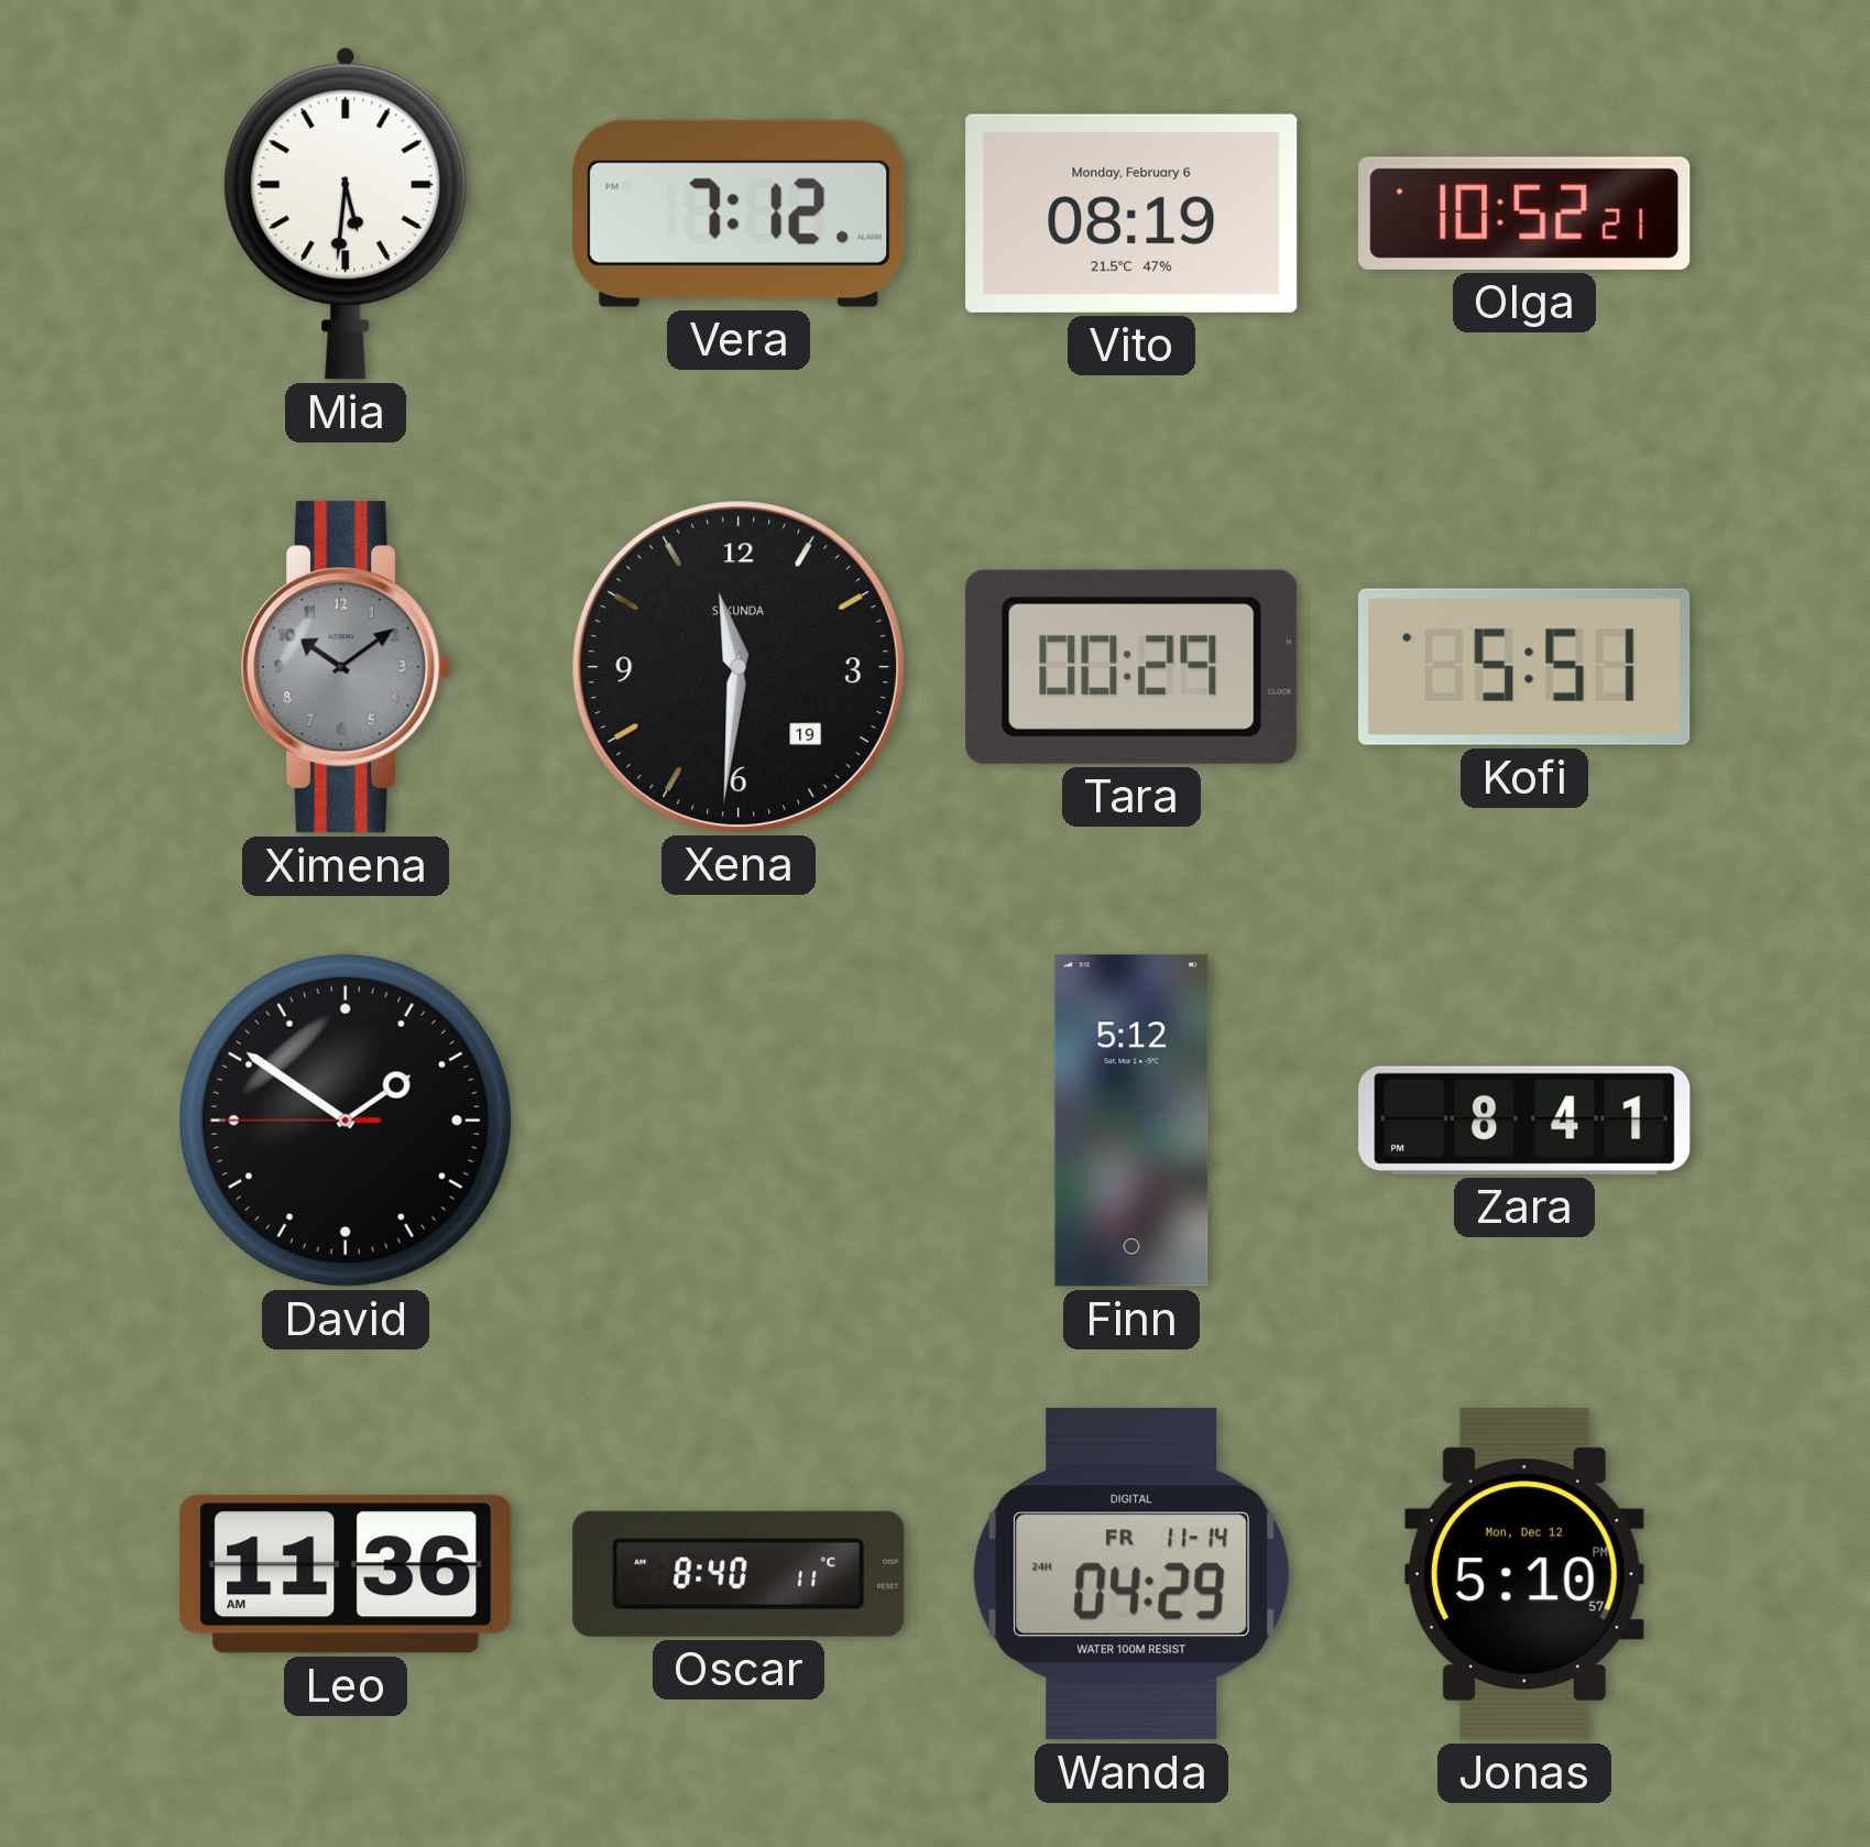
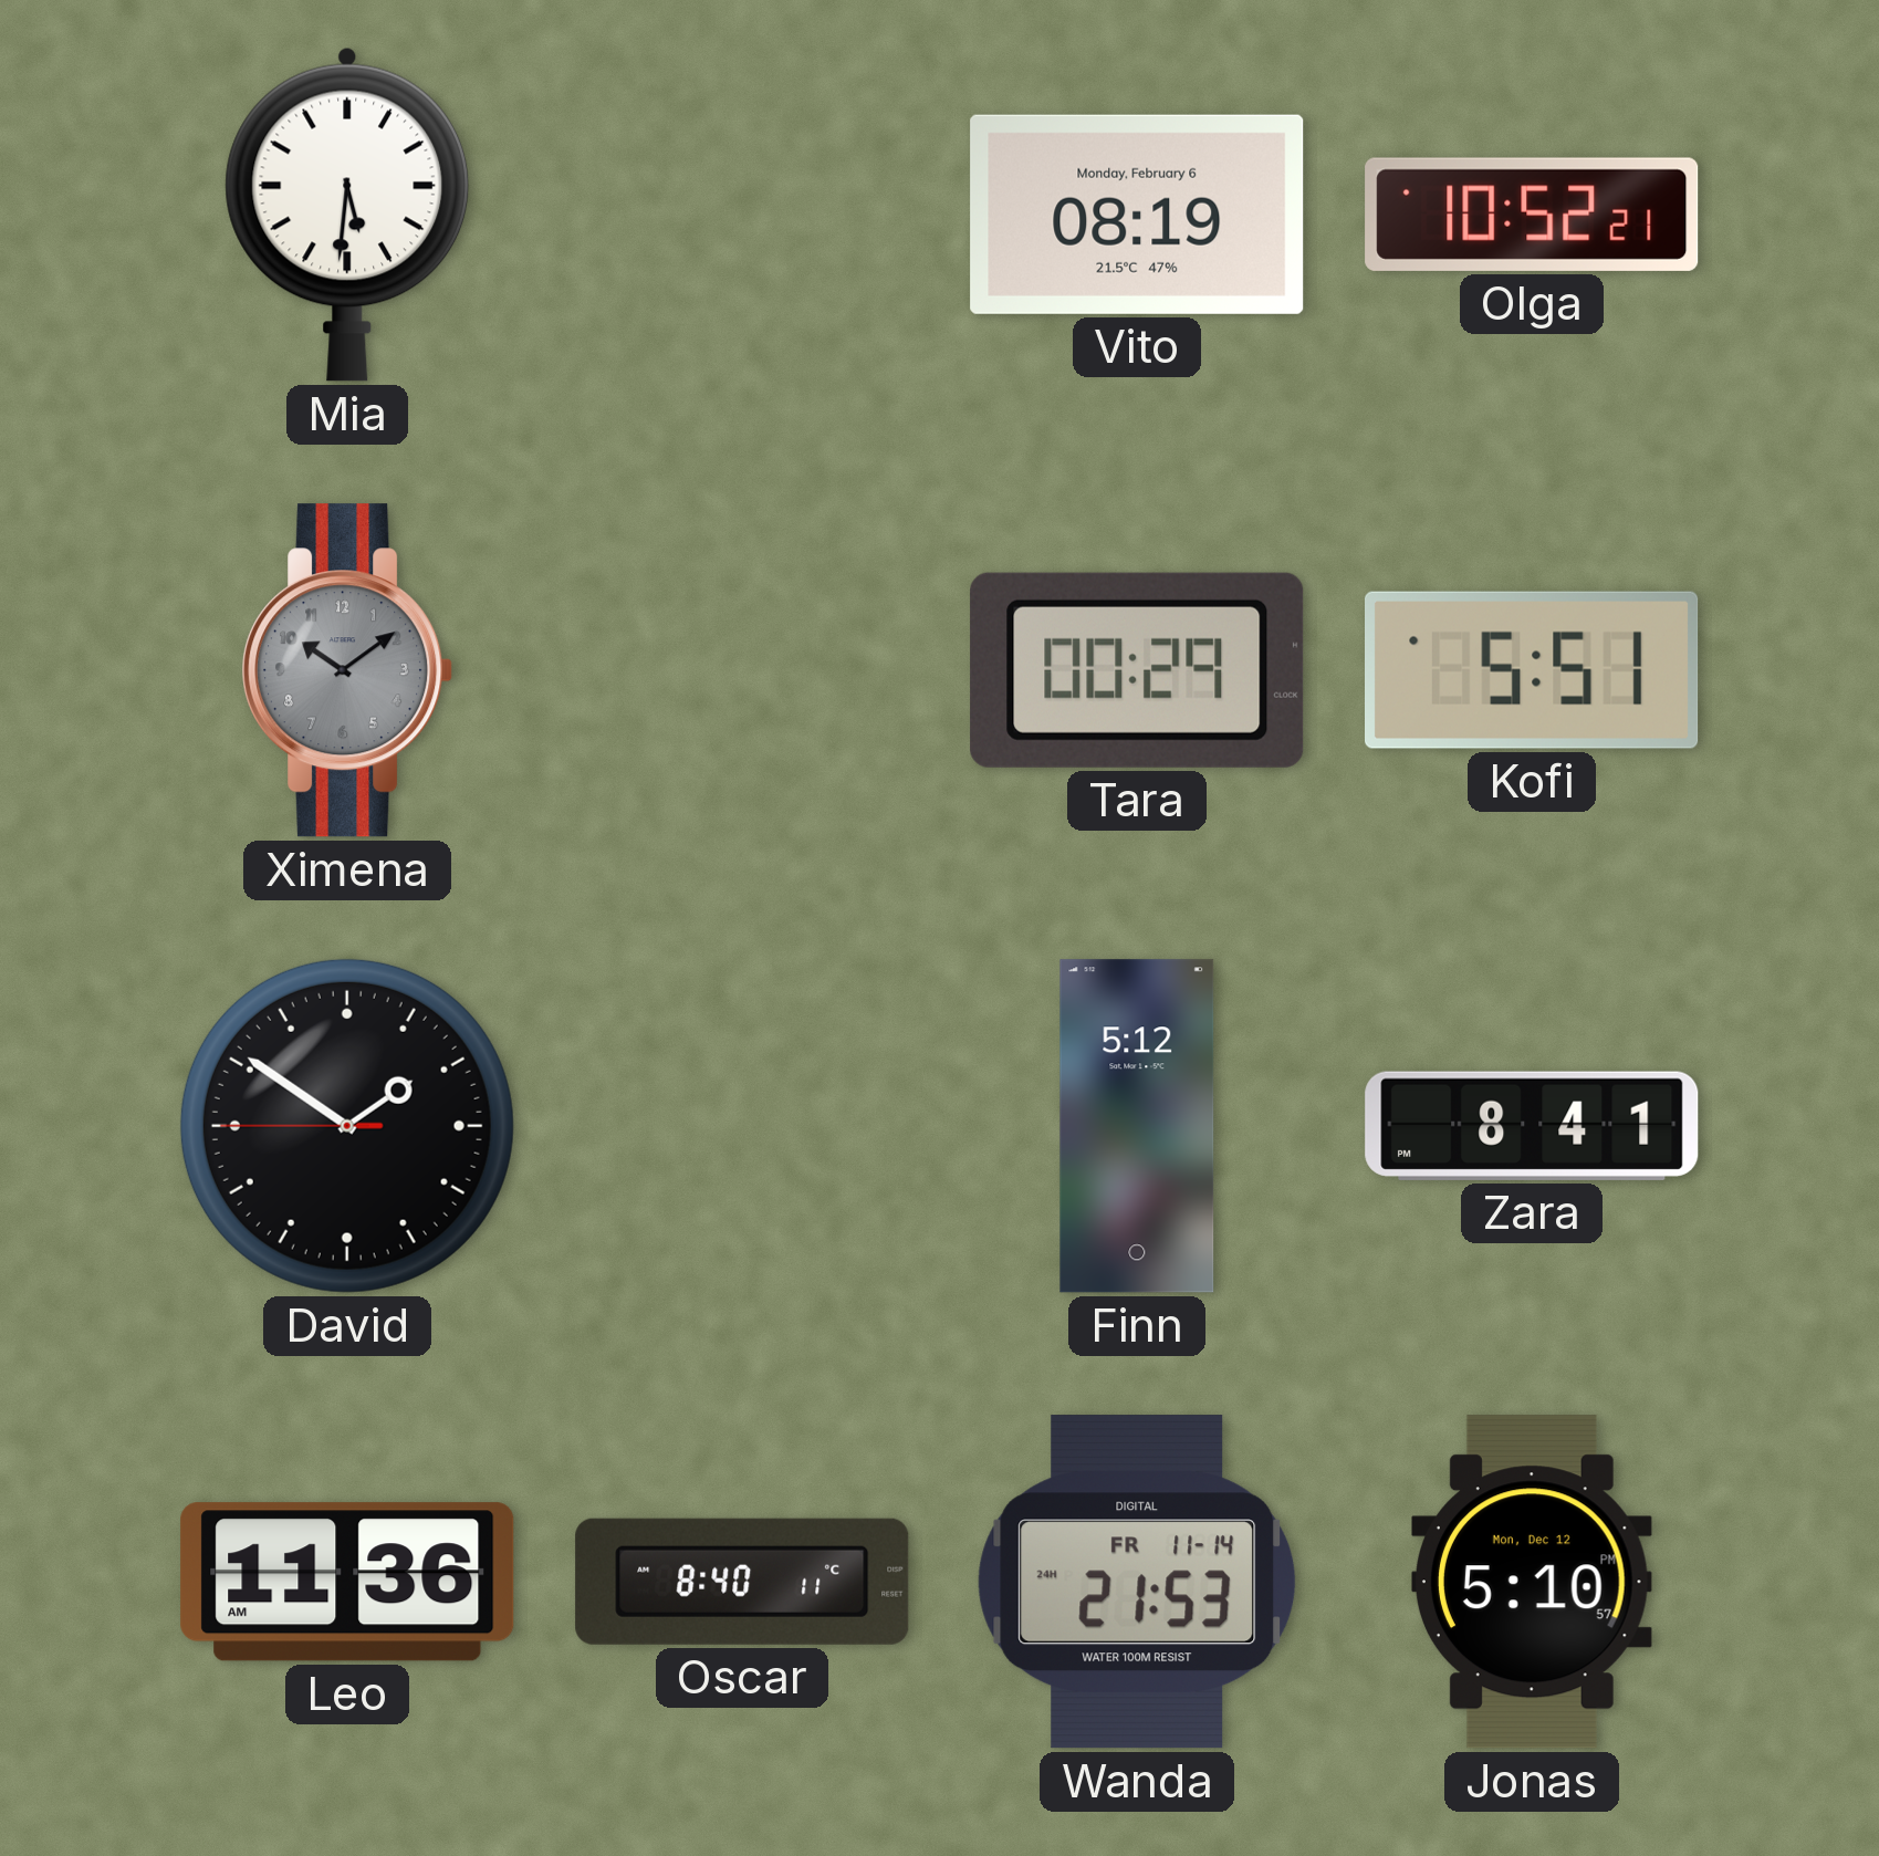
Vera: 7:12 -> none (739, 214)
Xena: 11:31 -> none (737, 666)
Wanda: 04:29 -> 21:53 (1137, 1582)
